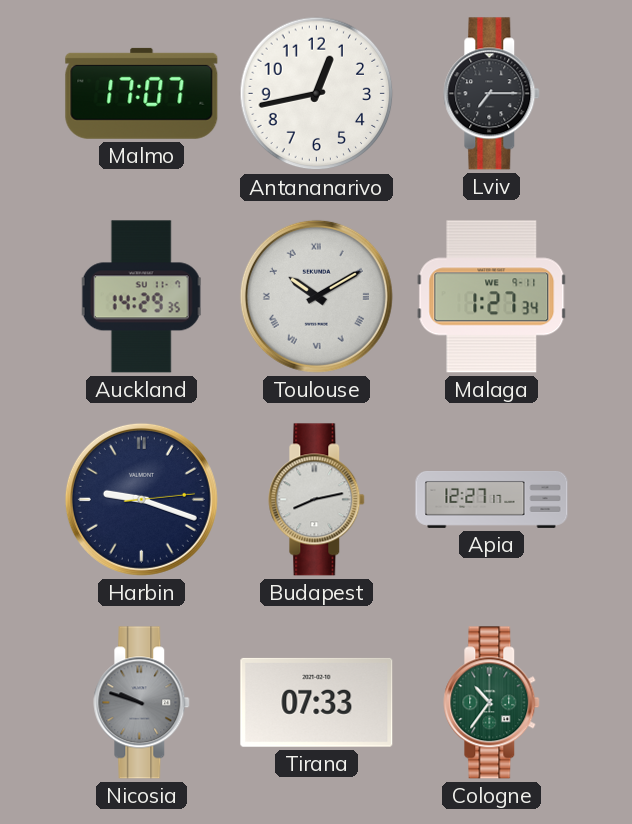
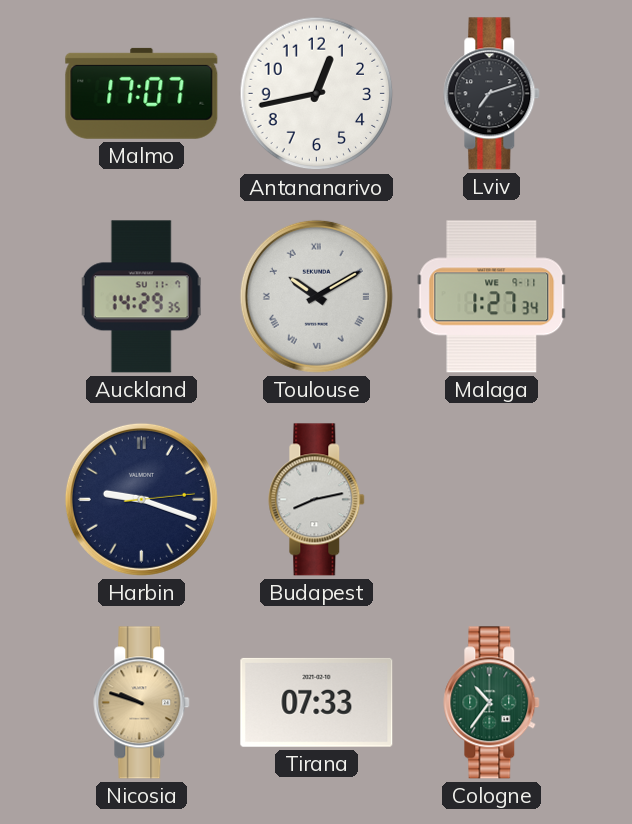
Lviv: 7:15 -> 7:12 (492, 94)
Apia: 12:27 -> none (492, 499)
Nicosia dial: grey -> champagne (142, 703)
